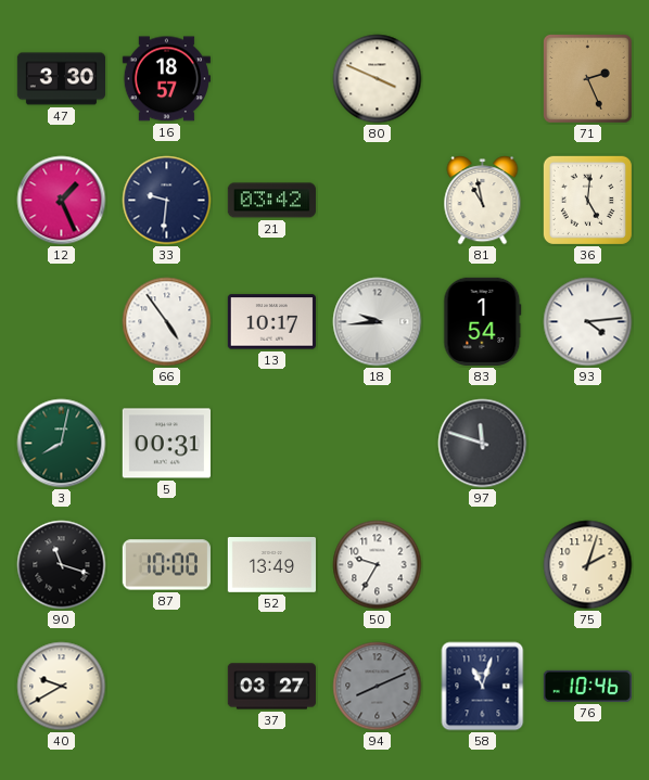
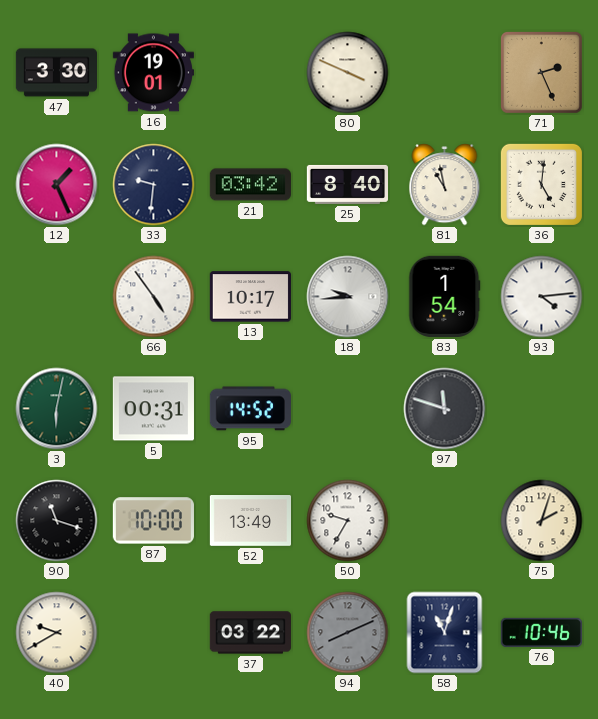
16: 18:57 -> 19:01 (153, 73)
25: none -> 8:40 (347, 184)
3: 8:02 -> 6:02 (57, 409)
95: none -> 14:52 (250, 409)
37: 03:27 -> 03:22 (250, 633)
